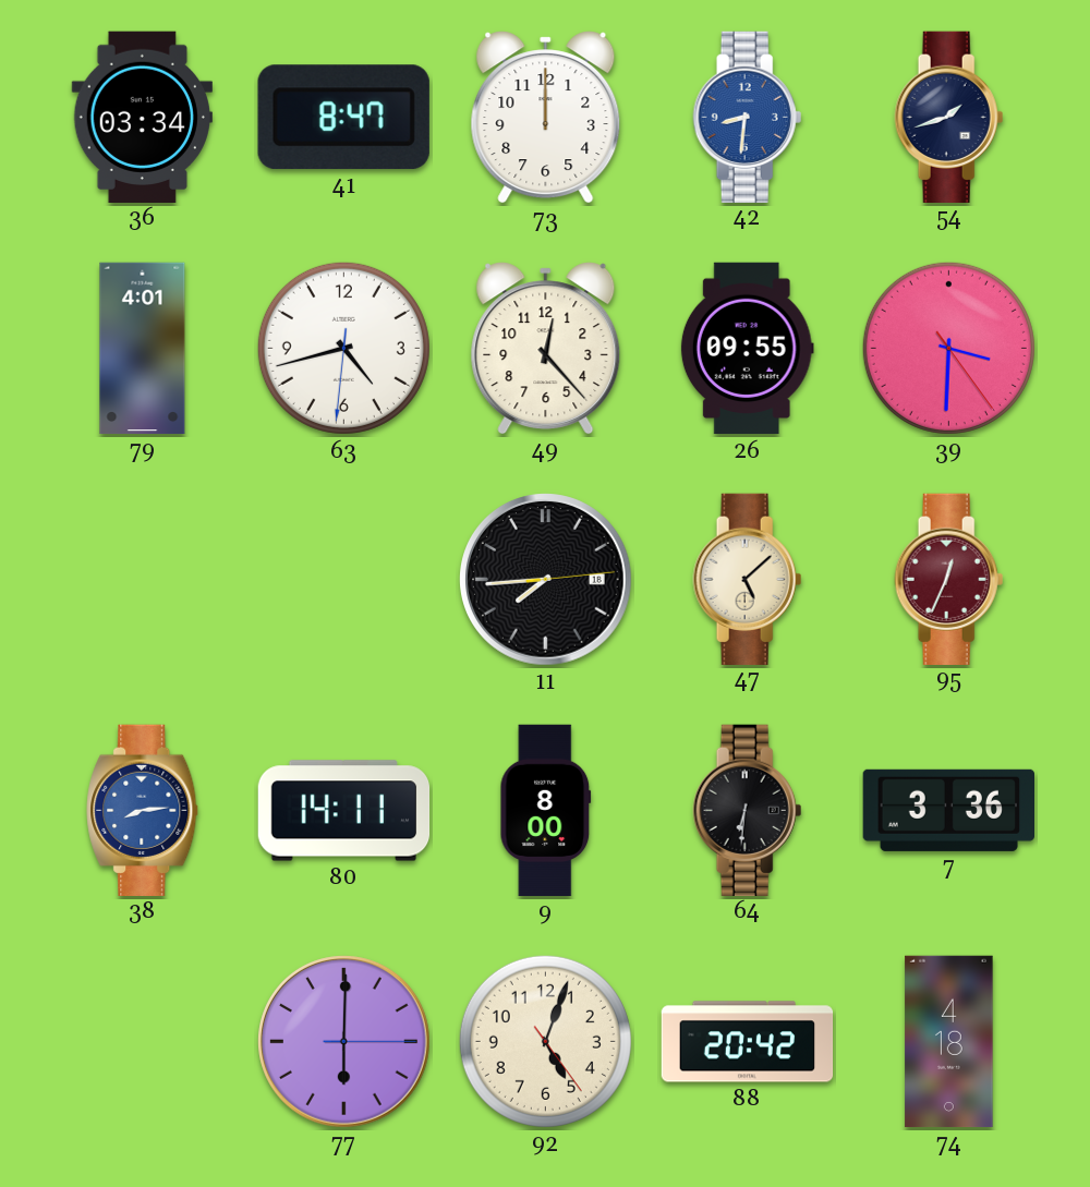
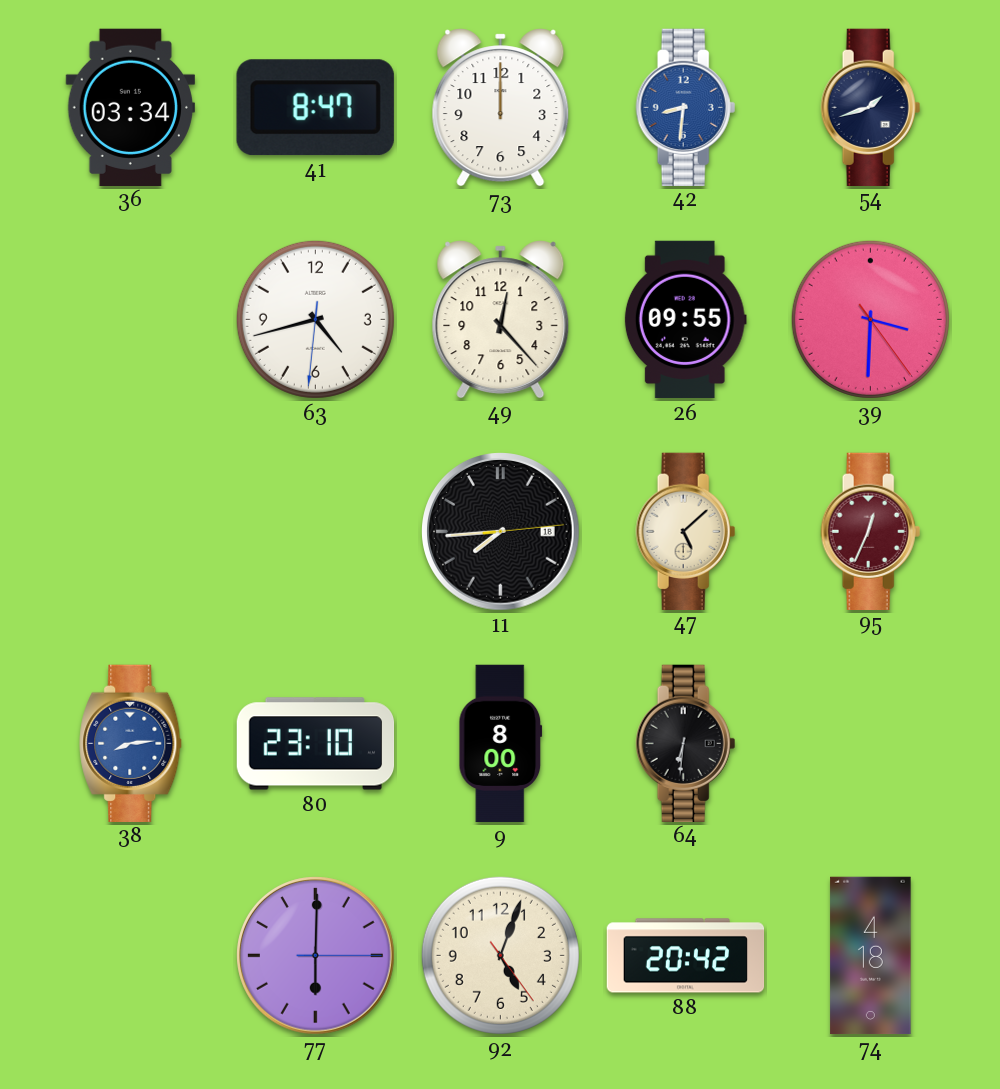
79: 4:01 -> none (143, 349)
80: 14:11 -> 23:10 (316, 744)
7: 3:36 -> none (948, 810)
